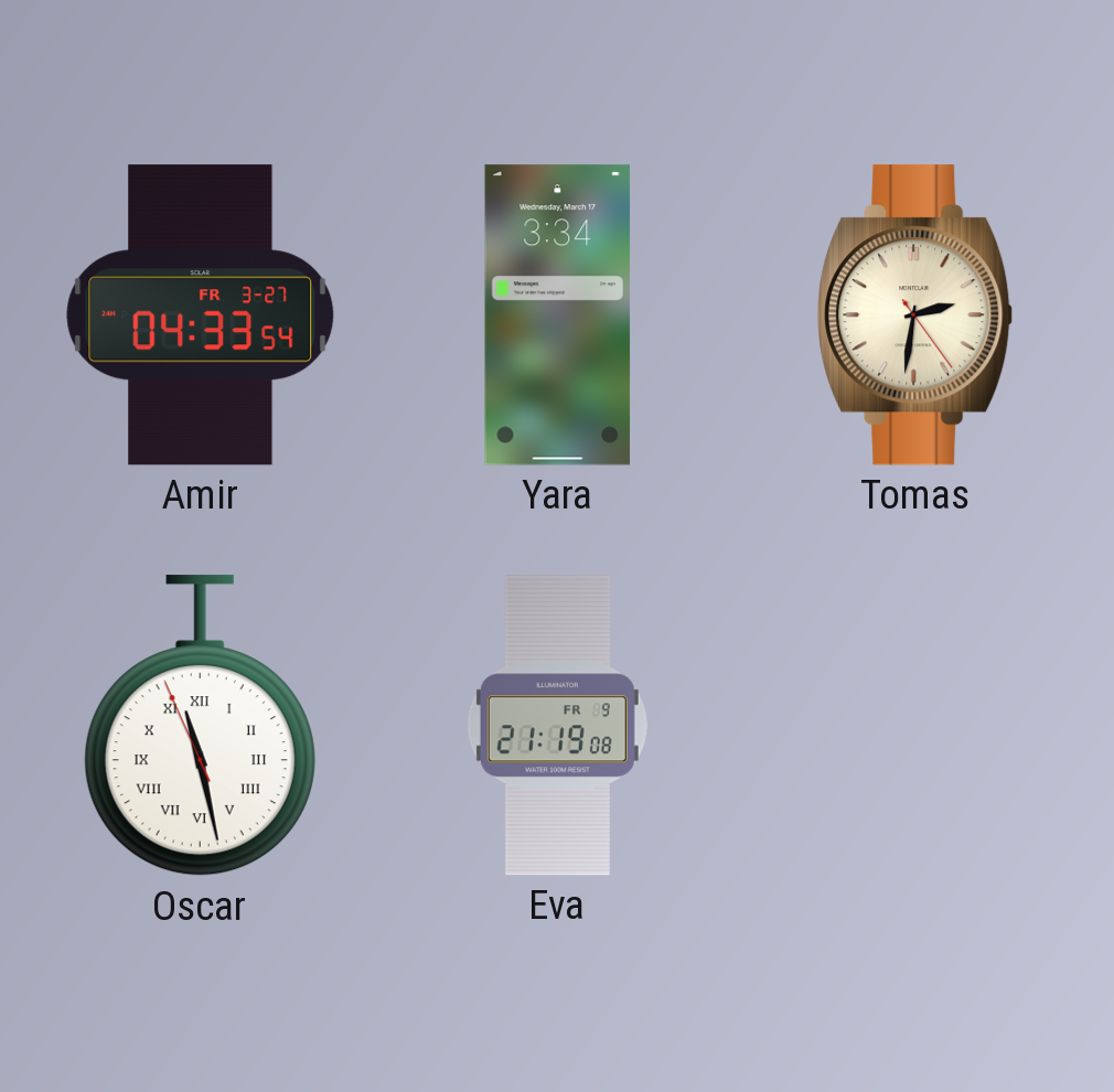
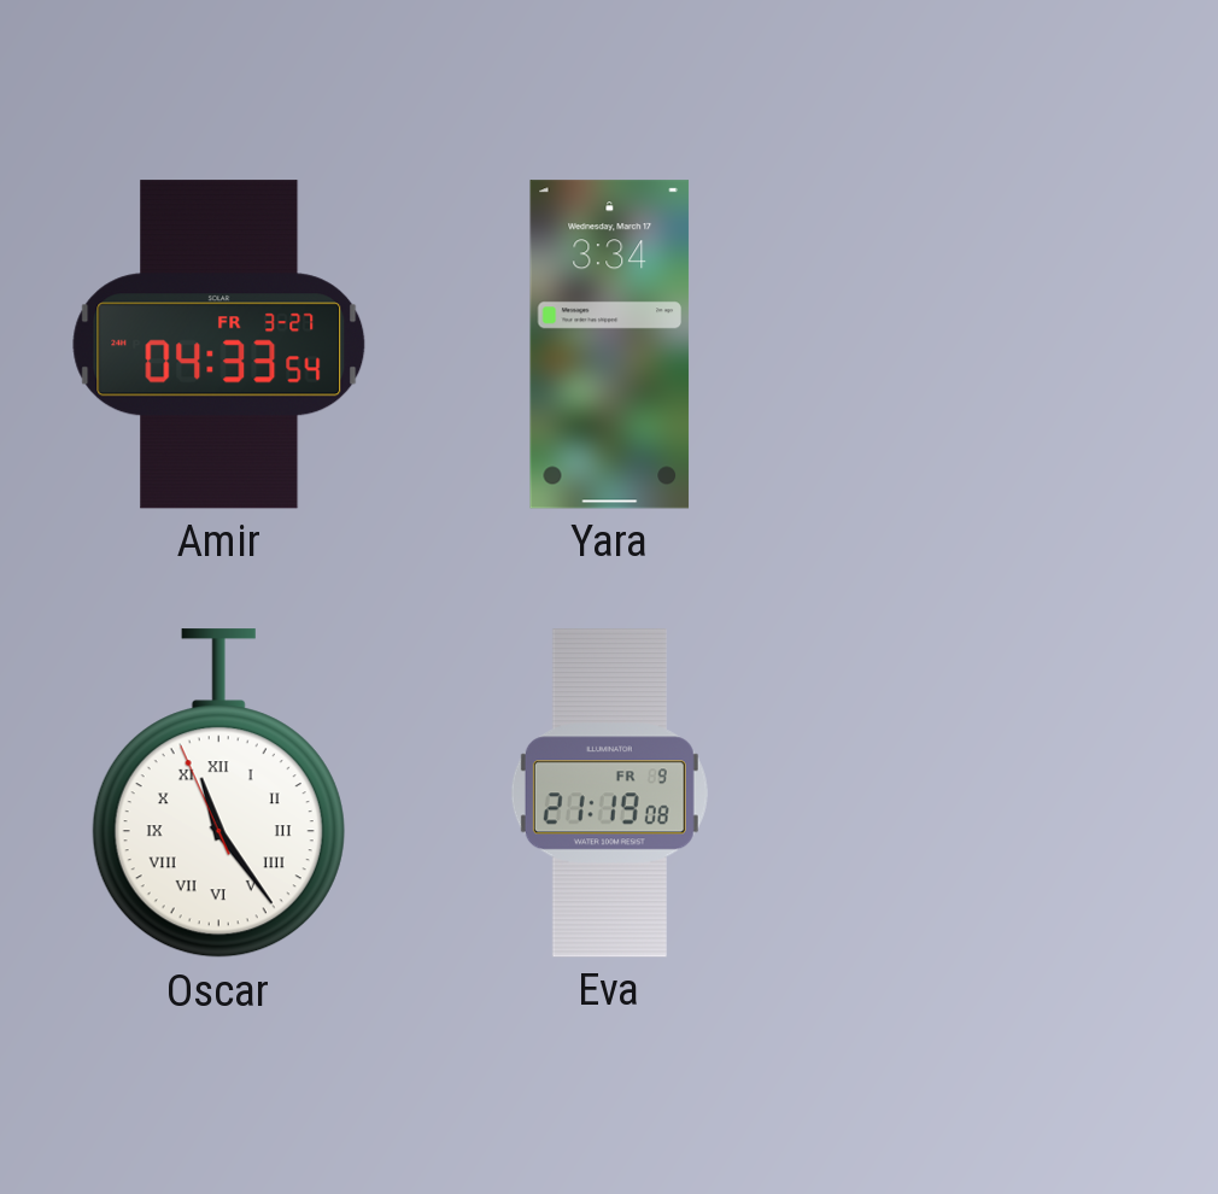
Tomas: 2:31 -> none (915, 315)
Oscar: 11:27 -> 11:23 (218, 794)
